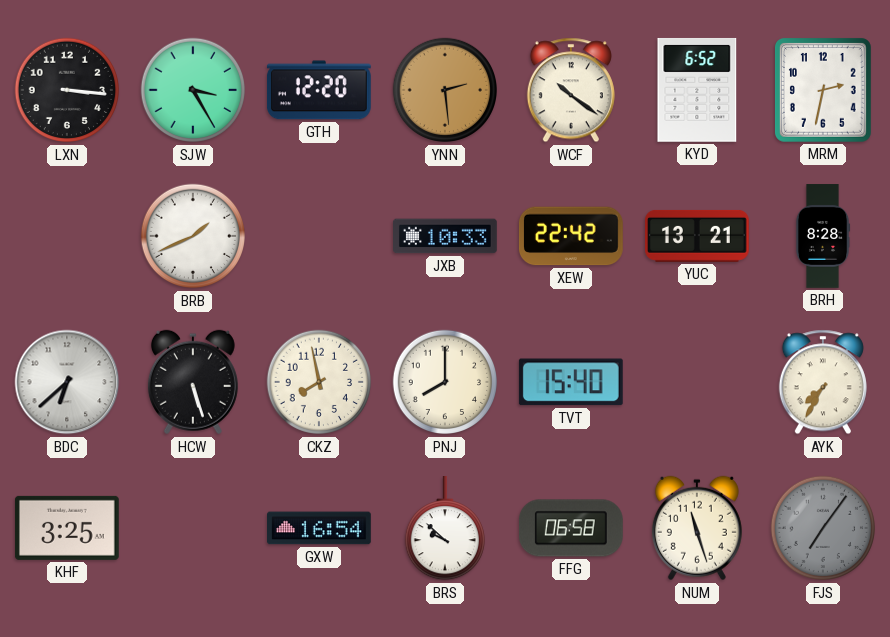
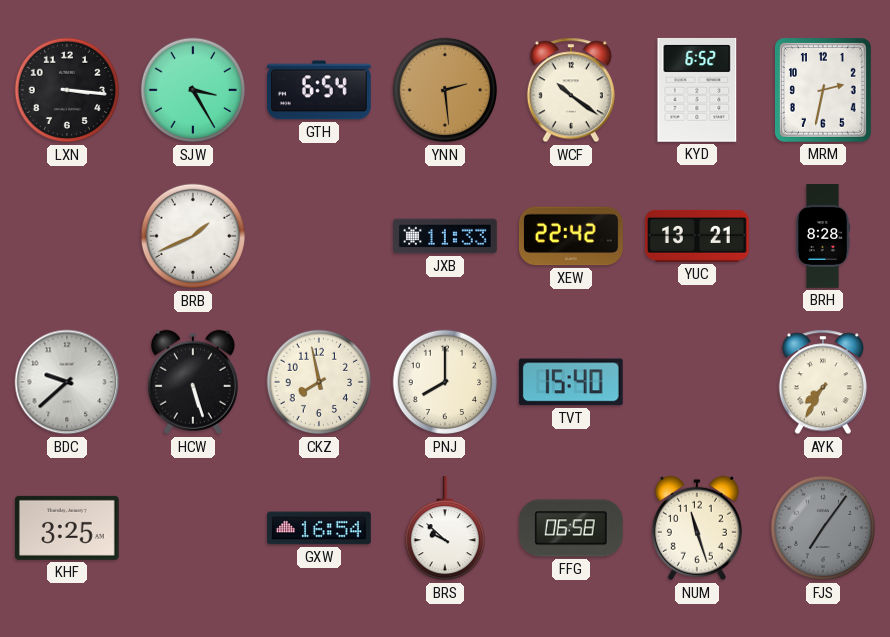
GTH: 12:20 -> 6:54 (319, 90)
JXB: 10:33 -> 11:33 (446, 236)
BDC: 6:38 -> 9:38 (67, 382)
